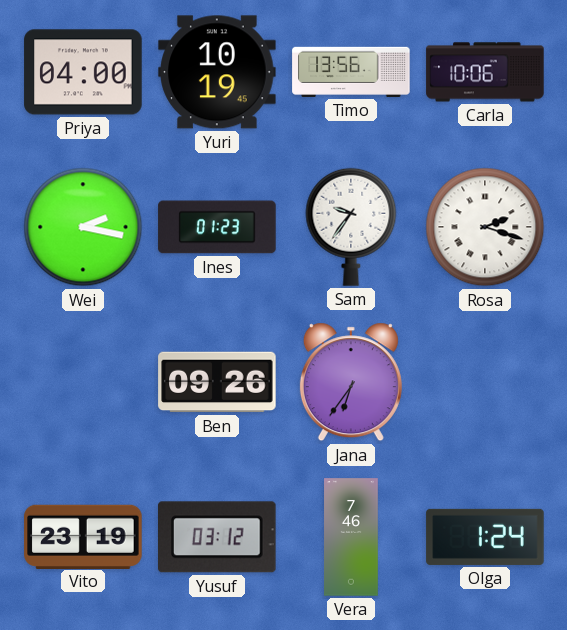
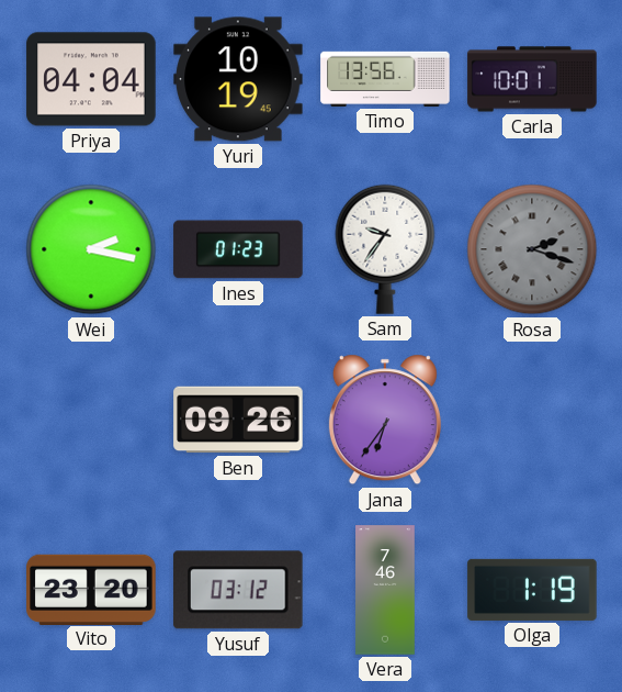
Priya: 04:00 -> 04:04 (91, 79)
Carla: 10:06 -> 10:01 (532, 79)
Rosa dial: white -> grey (532, 249)
Vito: 23:19 -> 23:20 (91, 589)
Olga: 1:24 -> 1:19 (532, 590)
